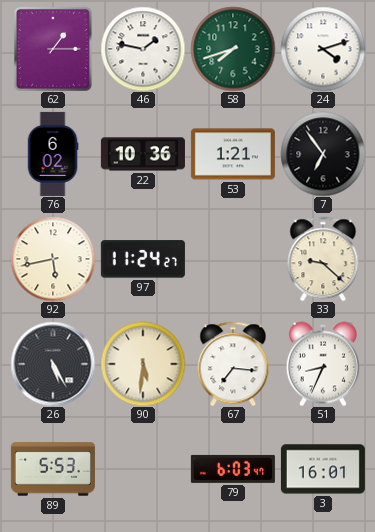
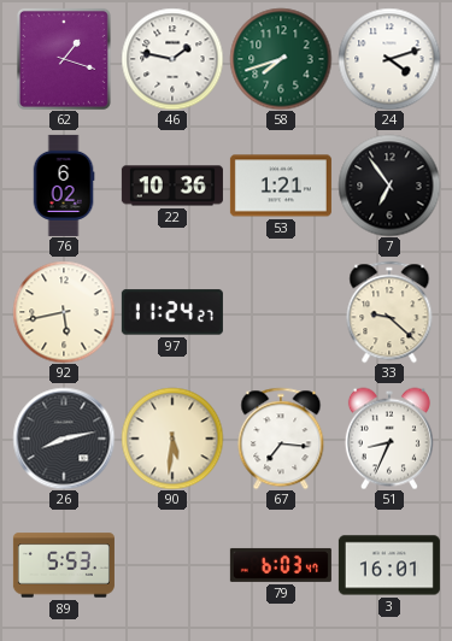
62: 1:15 -> 1:18 (64, 59)
26: 5:25 -> 8:13 (64, 439)
